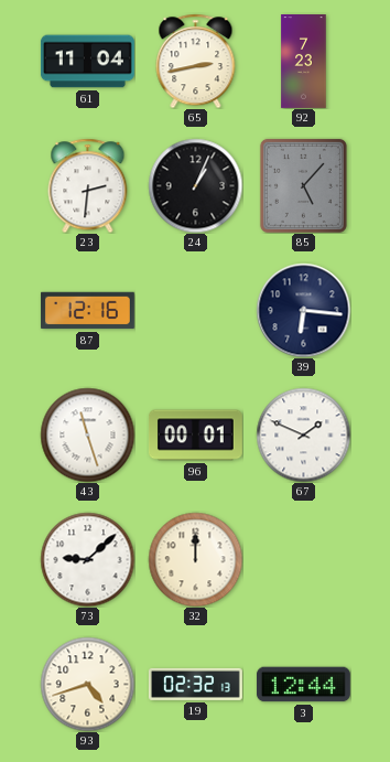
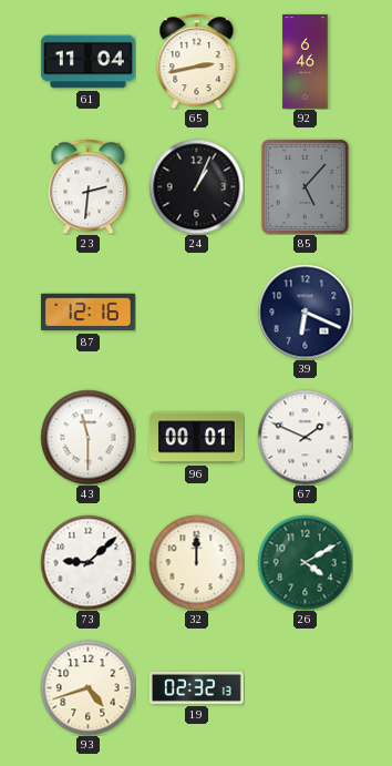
92: 7:23 -> 6:46 (306, 62)
39: 6:16 -> 6:19 (305, 311)
43: 11:27 -> 11:30 (87, 437)
26: none -> 4:10 (305, 562)
3: 12:44 -> none (303, 685)
